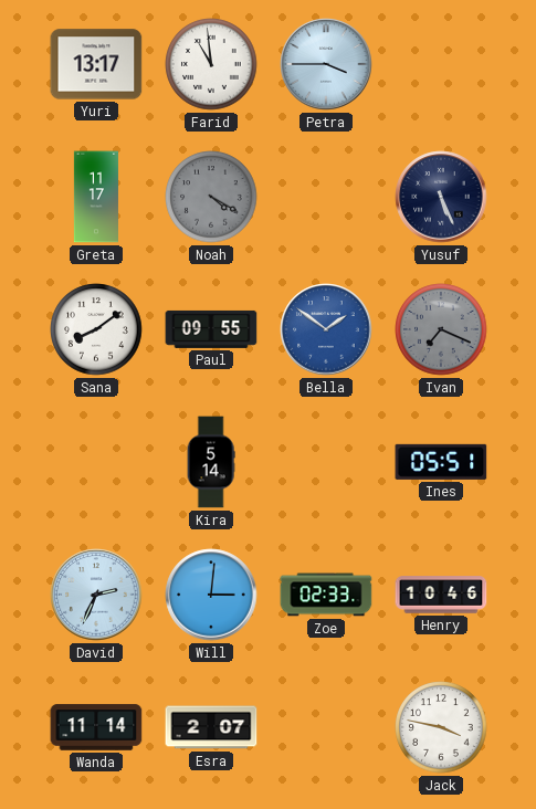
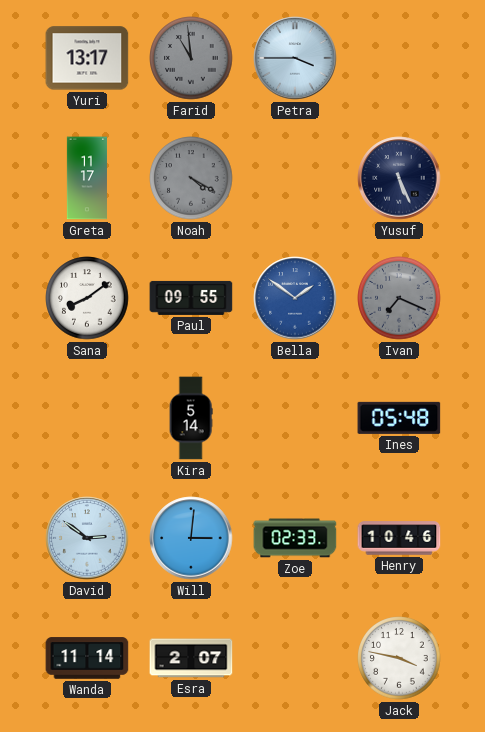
Farid dial: white -> grey (191, 58)
Ines: 05:51 -> 05:48 (399, 418)
David: 2:34 -> 2:51 (87, 538)
